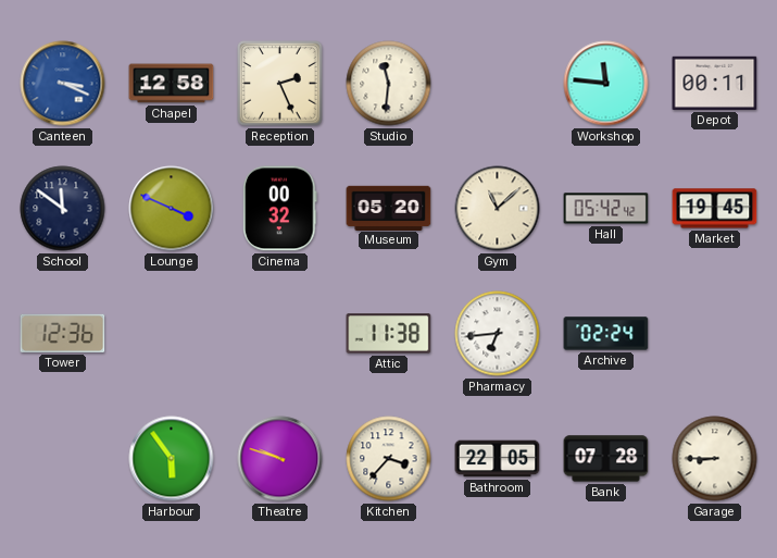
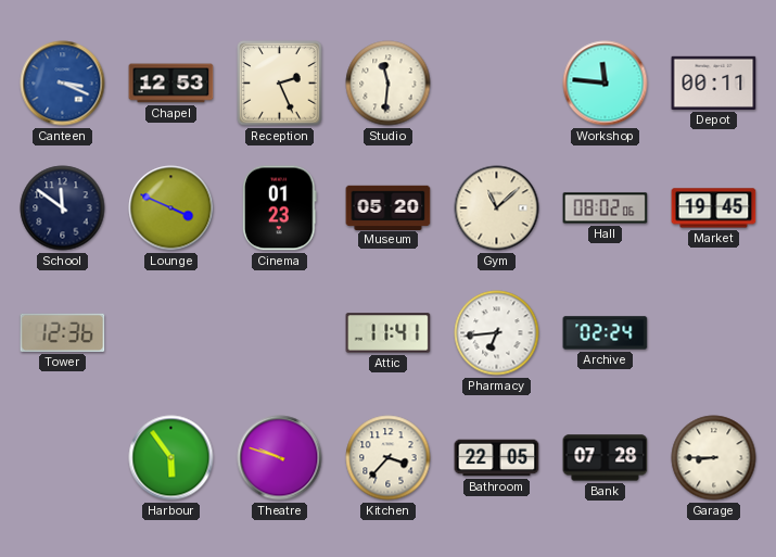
Chapel: 12:58 -> 12:53 (171, 84)
Cinema: 00:32 -> 01:23 (280, 208)
Hall: 05:42 -> 08:02 (606, 208)
Attic: 11:38 -> 11:41 (389, 333)
